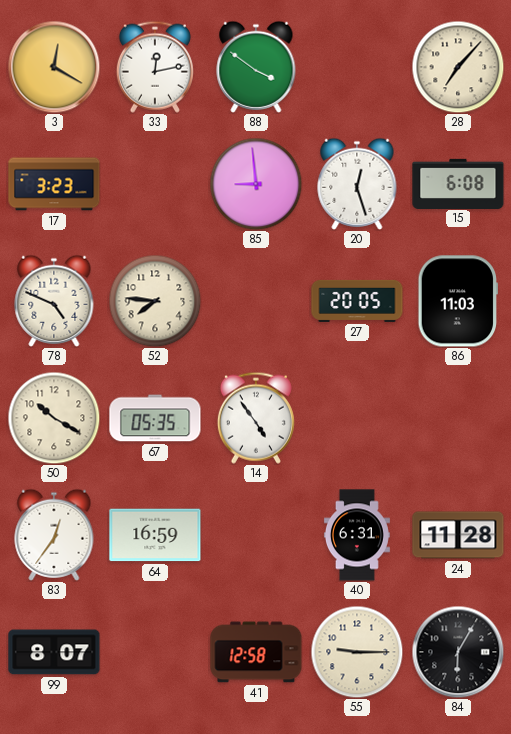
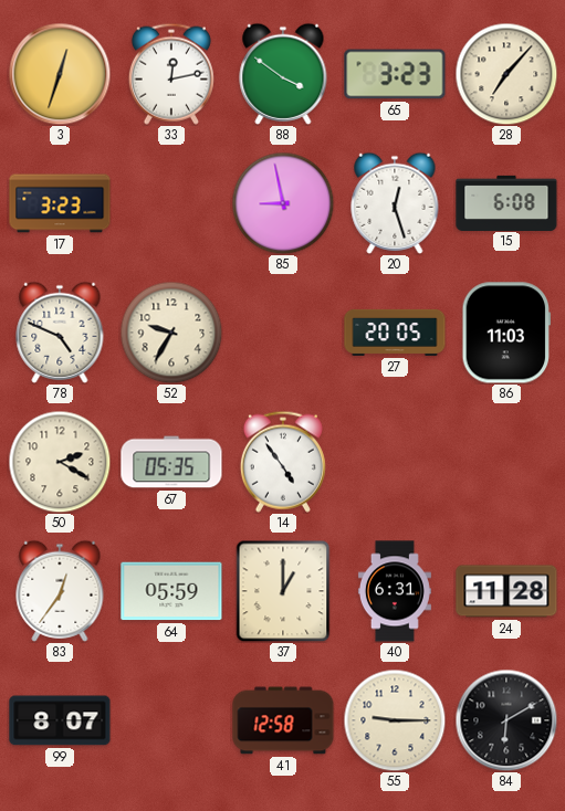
3: 12:20 -> 12:33 (60, 74)
65: none -> 3:23 (395, 74)
85: 8:59 -> 8:58 (283, 203)
52: 7:46 -> 9:35 (171, 333)
50: 10:20 -> 2:20 (60, 462)
64: 16:59 -> 05:59 (171, 591)
37: none -> 1:00 (283, 591)
84: 6:05 -> 6:10 (506, 720)
